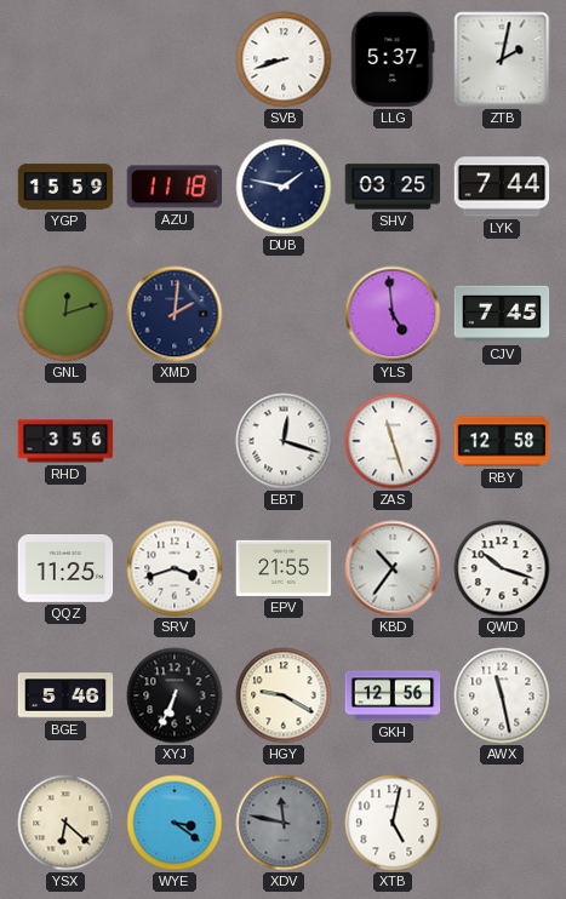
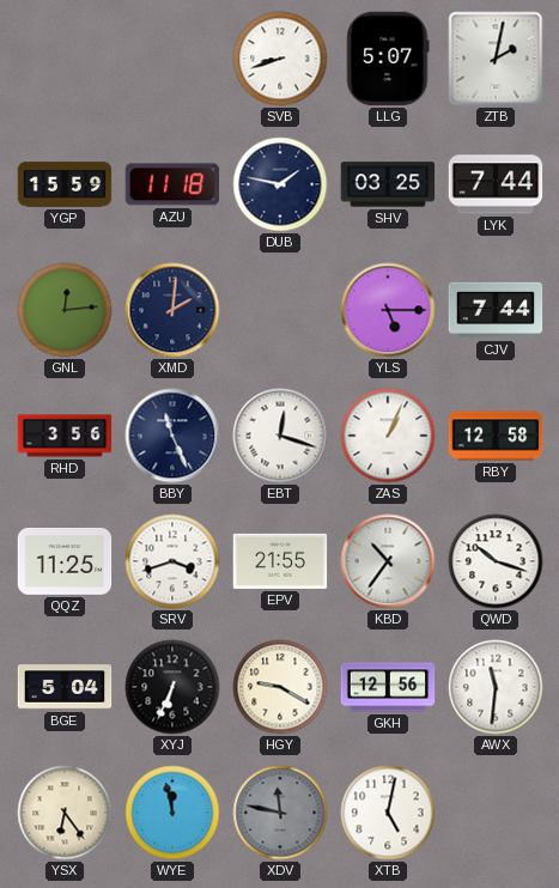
LLG: 5:37 -> 5:07 (388, 59)
GNL: 12:12 -> 12:14 (65, 310)
YLS: 4:59 -> 5:15 (388, 310)
CJV: 7:45 -> 7:44 (496, 310)
BBY: none -> 11:26 (172, 436)
ZAS: 11:27 -> 1:04 (388, 436)
BGE: 5:46 -> 5:04 (65, 687)
AWX: 11:28 -> 11:31 (496, 687)
YSX: 6:22 -> 6:24 (65, 813)
WYE: 3:21 -> 11:58 (172, 813)
